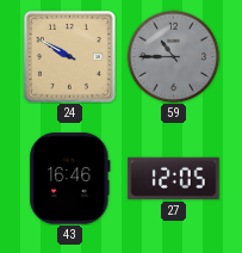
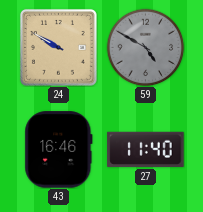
59: 10:45 -> 4:50 (145, 47)
27: 12:05 -> 11:40 (146, 149)
